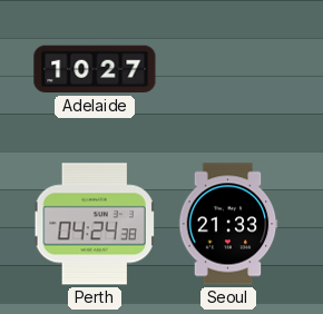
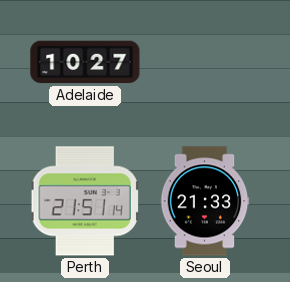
Perth: 04:24 -> 21:51 (85, 201)
